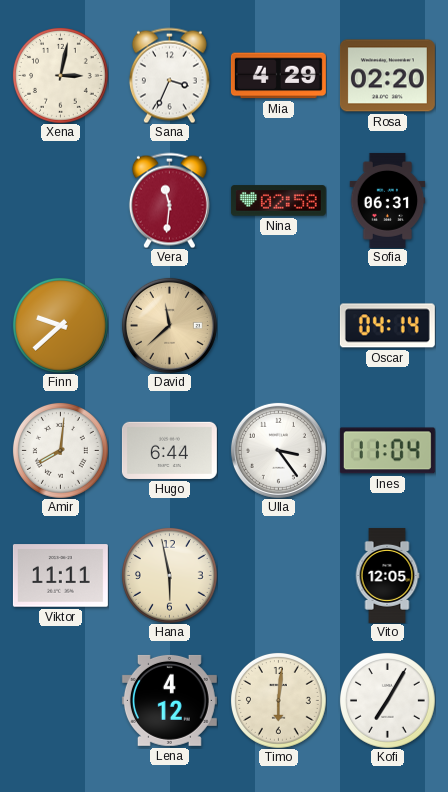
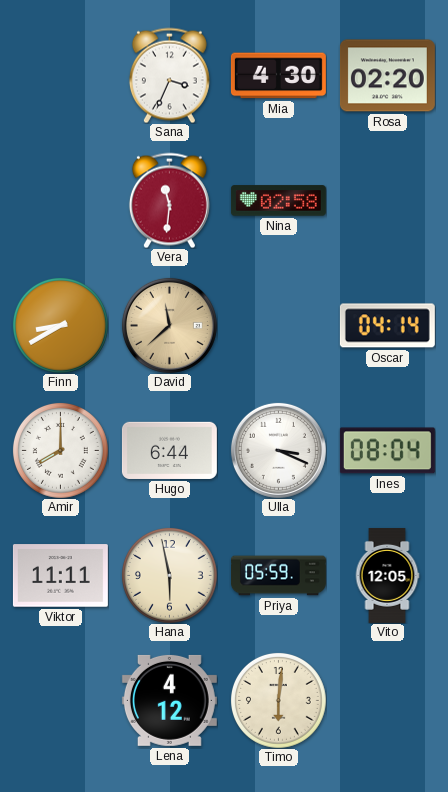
Xena: 3:02 -> none (61, 76)
Mia: 4:29 -> 4:30 (278, 76)
Sofia: 06:31 -> none (388, 200)
Finn: 9:38 -> 8:40 (61, 326)
Amir: 8:01 -> 8:00 (61, 451)
Ulla: 3:24 -> 3:19 (278, 450)
Ines: 11:04 -> 08:04 (387, 451)
Priya: none -> 05:59 (278, 576)
Kofi: 7:05 -> none (388, 701)
